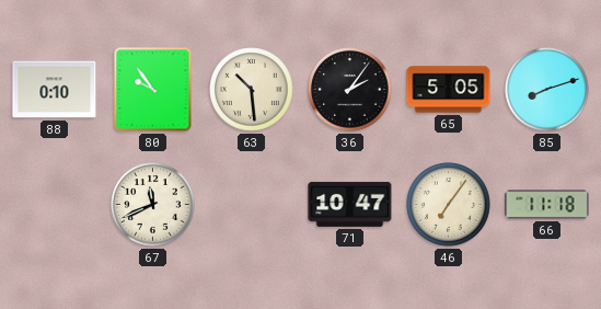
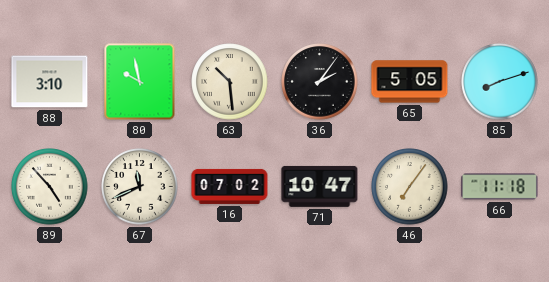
88: 0:10 -> 3:10 (50, 82)
80: 9:54 -> 9:58 (140, 82)
89: none -> 4:53 (50, 187)
16: none -> 07:02 (230, 186)
